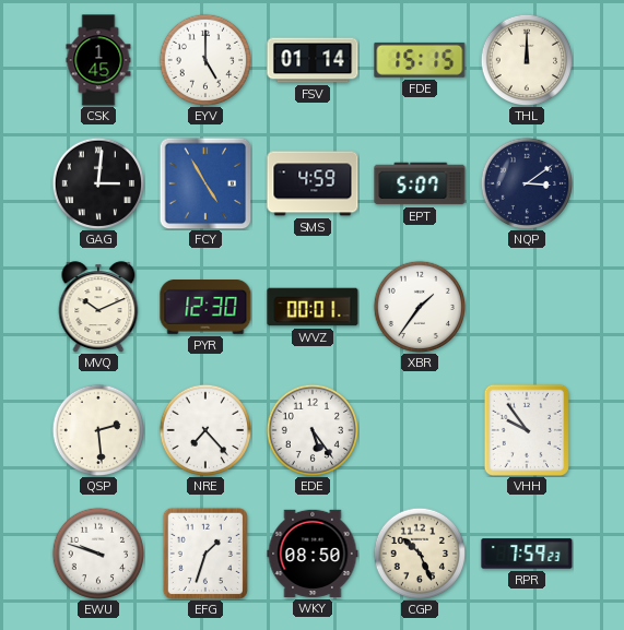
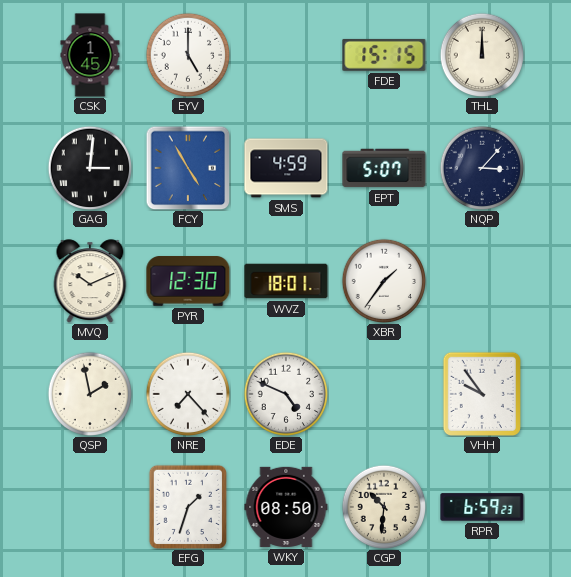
FSV: 01:14 -> none (313, 60)
NQP: 3:09 -> 3:07 (482, 168)
WVZ: 00:01 -> 18:01 (286, 281)
QSP: 2:29 -> 1:58 (90, 394)
EDE: 5:24 -> 4:49 (286, 394)
EWU: 9:48 -> none (98, 554)
CGP: 10:26 -> 10:31 (384, 507)
RPR: 7:59 -> 6:59 (482, 507)
